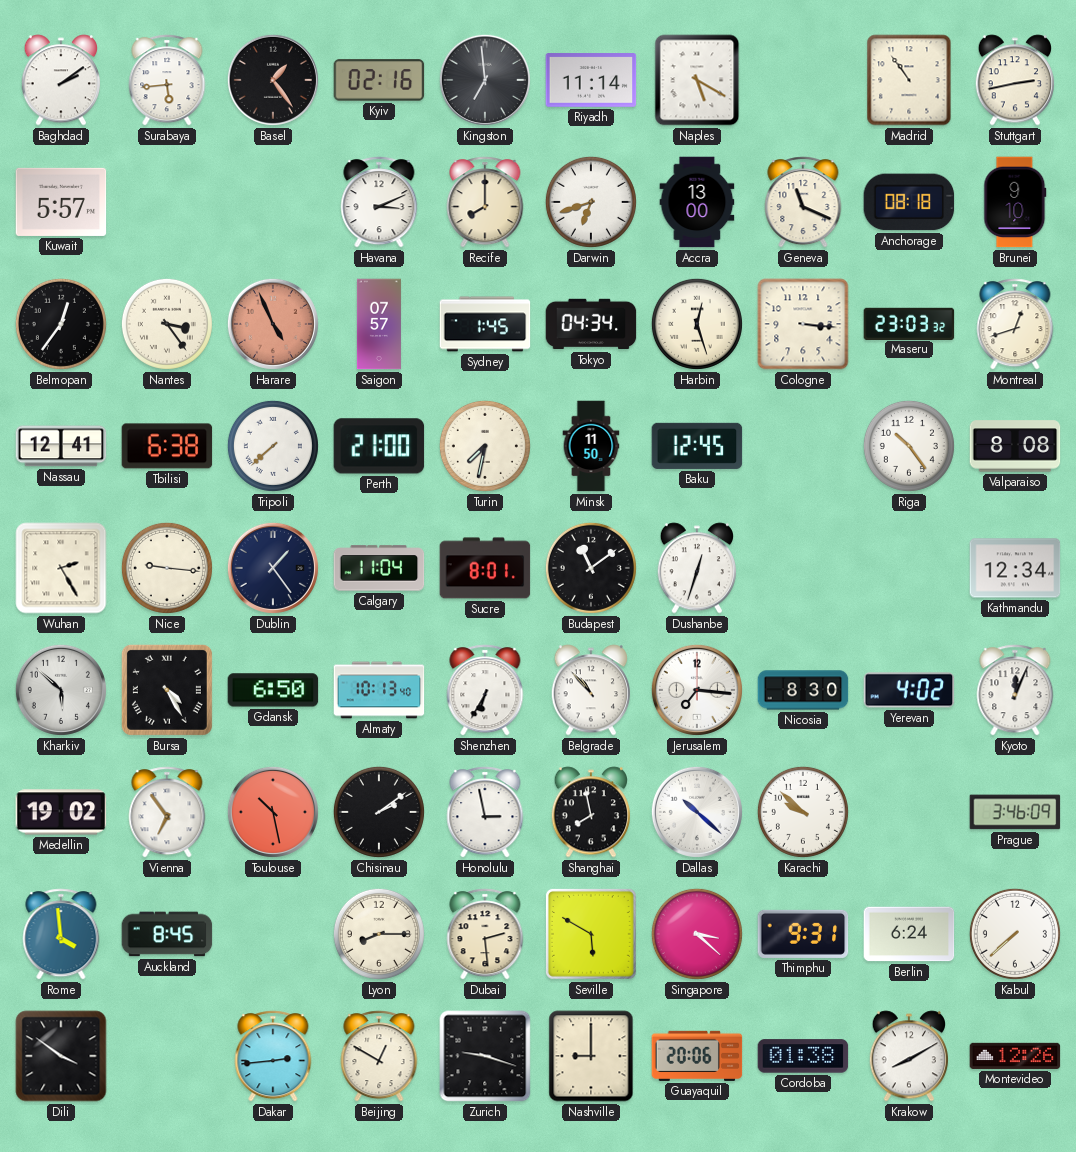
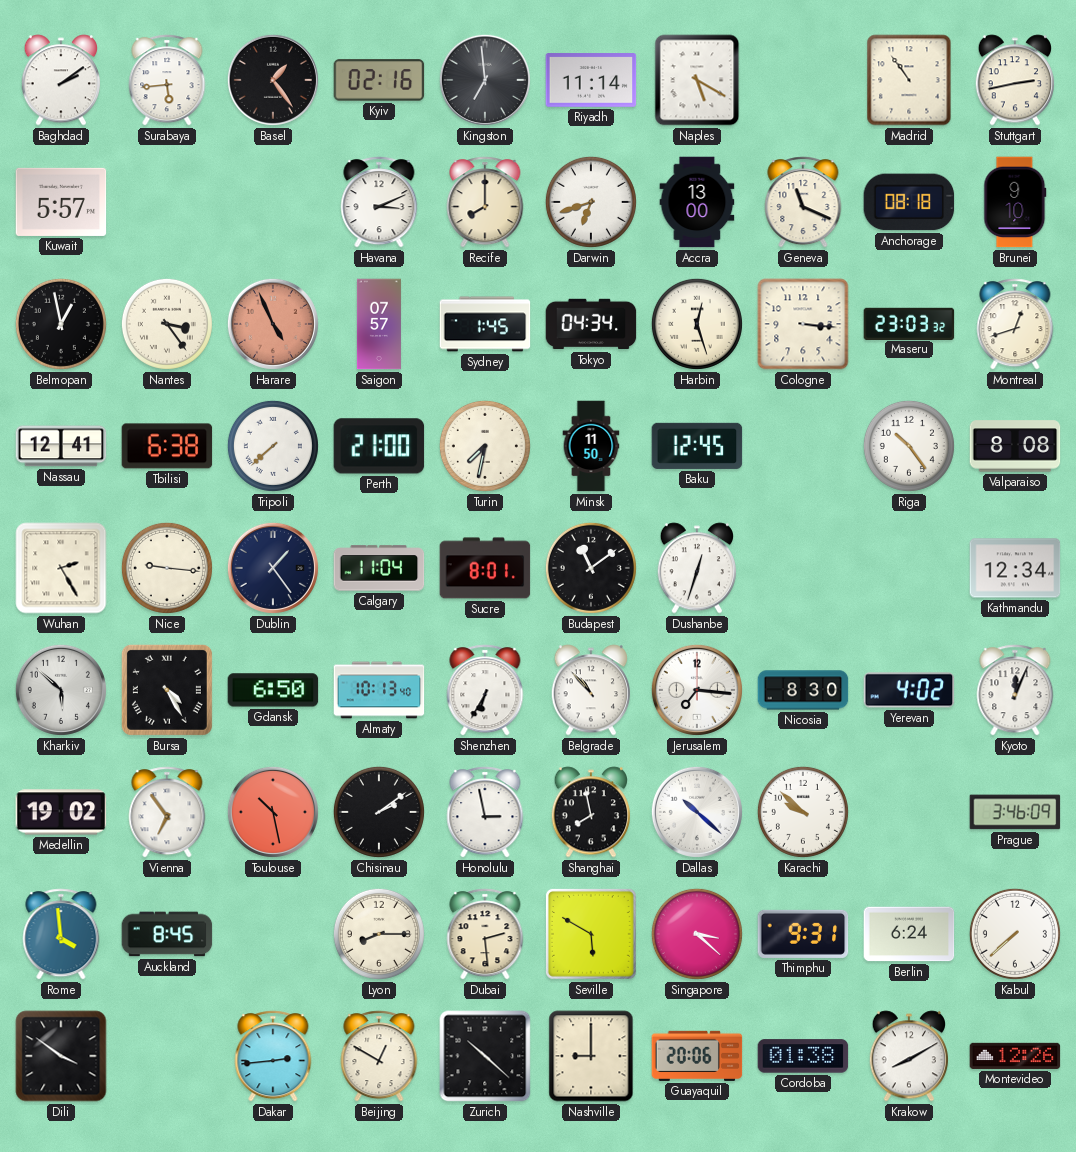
Belmopan: 12:36 -> 12:58 (61, 324)
Zurich: 9:18 -> 10:22 (485, 1056)
